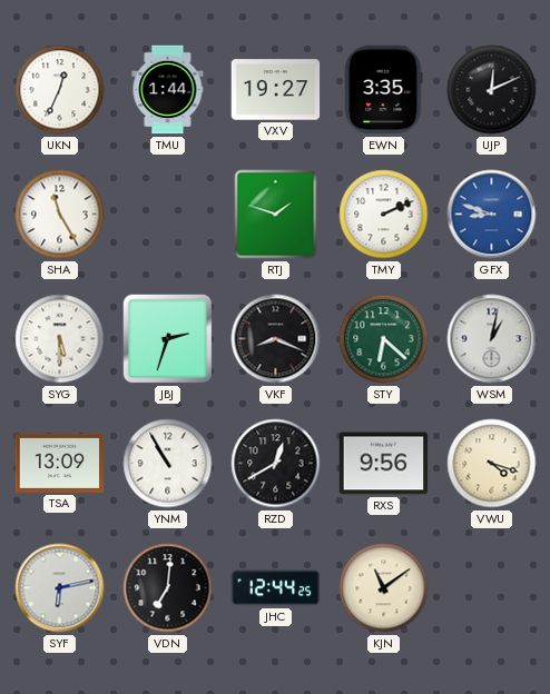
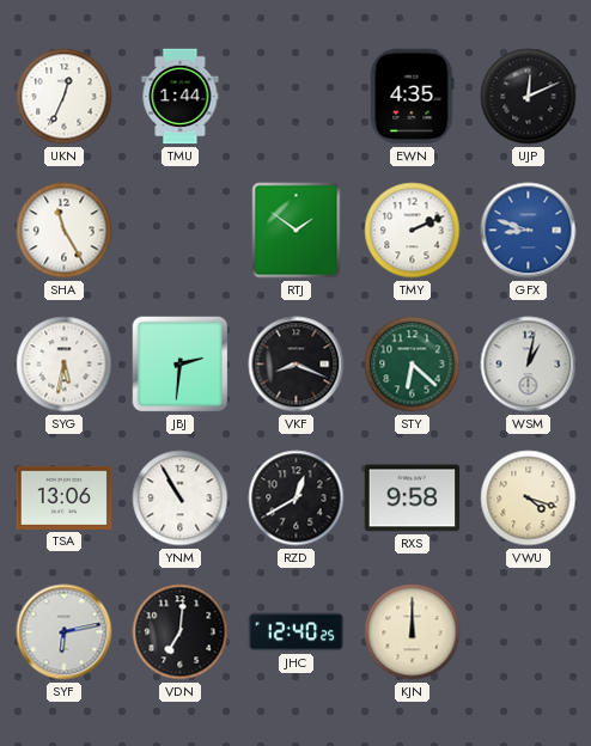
VXV: 19:27 -> none (276, 90)
EWN: 3:35 -> 4:35 (413, 97)
RTJ: 1:48 -> 1:51 (297, 231)
SYG: 5:30 -> 5:32 (65, 365)
JBJ: 2:33 -> 2:31 (181, 365)
TSA: 13:09 -> 13:06 (65, 497)
RXS: 9:56 -> 9:58 (413, 499)
JHC: 12:44 -> 12:40 (297, 632)
KJN: 11:09 -> 12:00 (413, 632)
